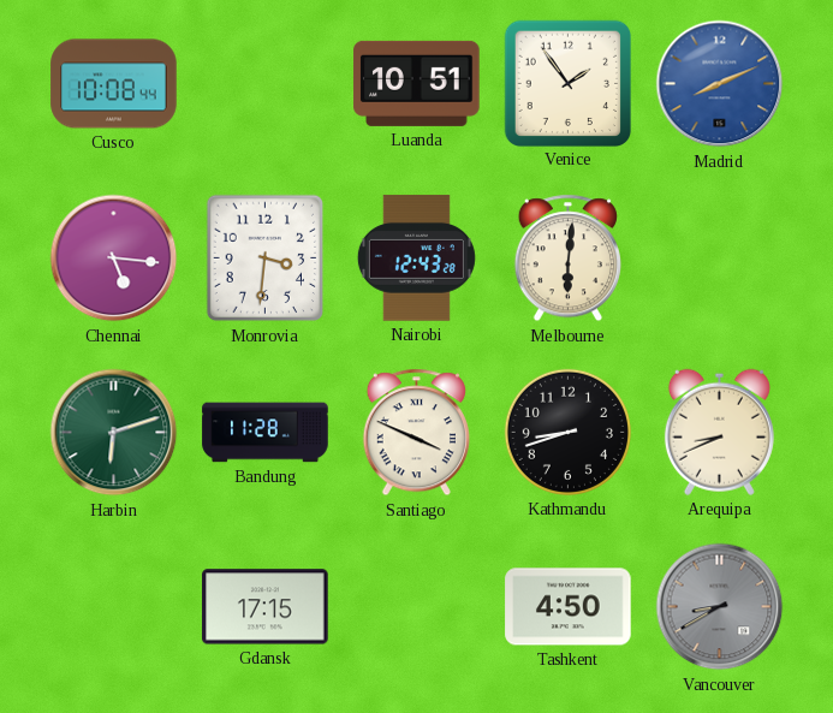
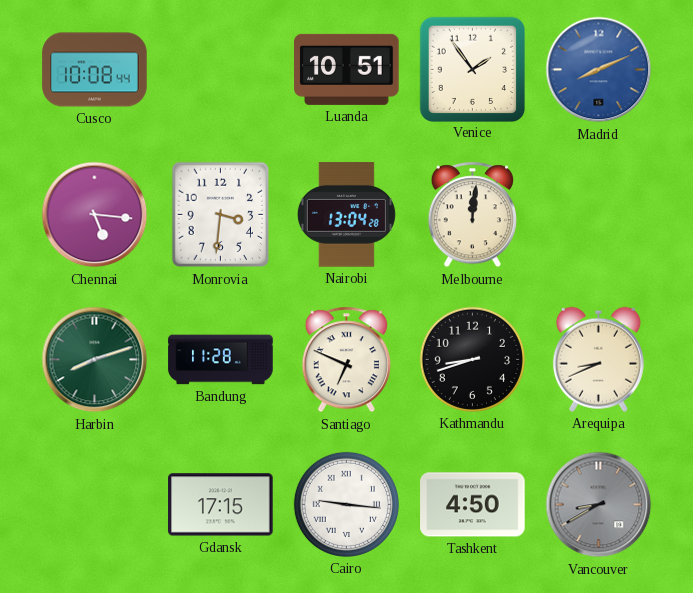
Nairobi: 12:43 -> 13:04 (346, 215)
Melbourne: 6:01 -> 12:01 (472, 215)
Harbin: 6:12 -> 8:12 (95, 360)
Santiago: 3:49 -> 6:49 (346, 360)
Cairo: none -> 9:16 (346, 504)
